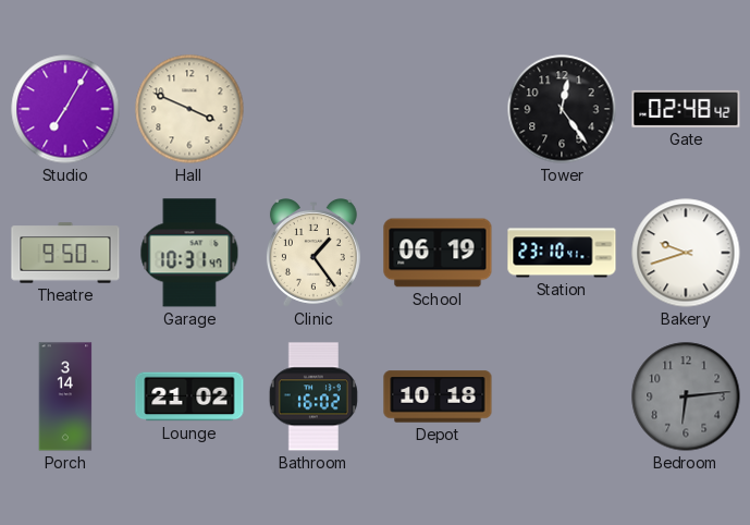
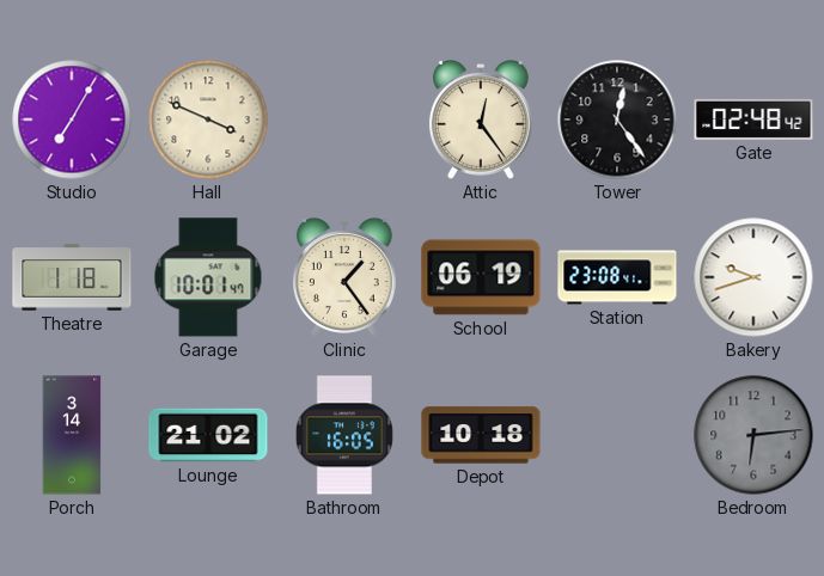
Attic: none -> 12:24 (481, 121)
Theatre: 9:50 -> 1:18 (72, 277)
Garage: 10:31 -> 10:01 (208, 277)
Station: 23:10 -> 23:08 (617, 277)
Bathroom: 16:02 -> 16:05 (344, 435)
